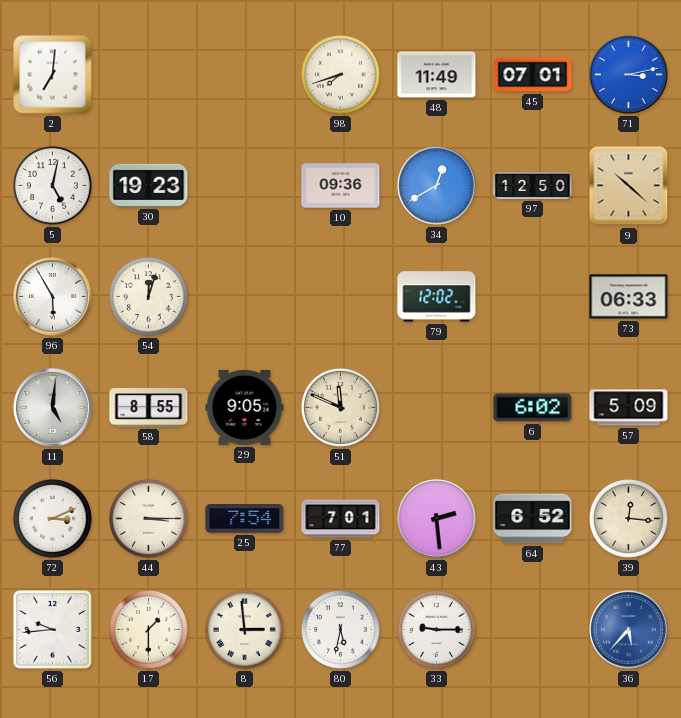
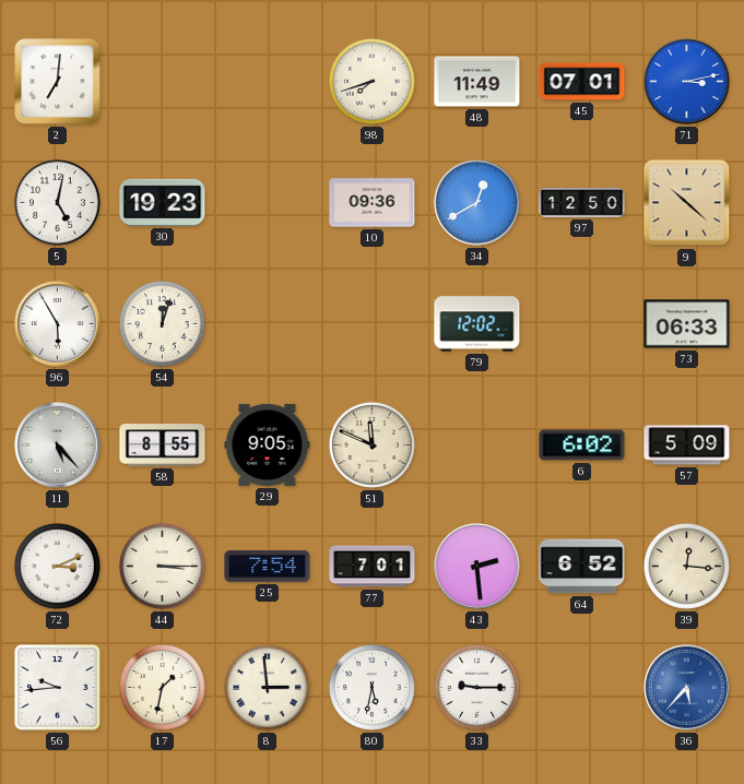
11: 5:01 -> 5:23 (58, 446)
17: 1:30 -> 1:32 (162, 687)
